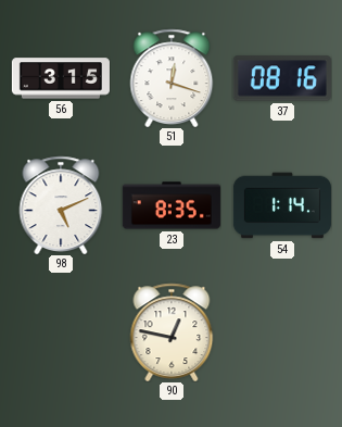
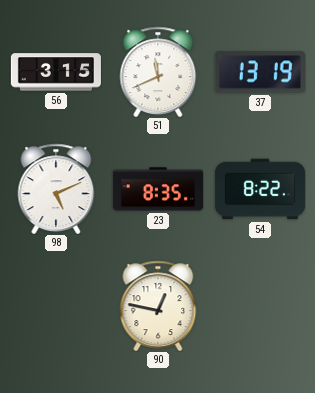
51: 12:18 -> 11:41 (158, 72)
37: 08:16 -> 13:19 (260, 72)
54: 1:14 -> 8:22 (260, 189)
